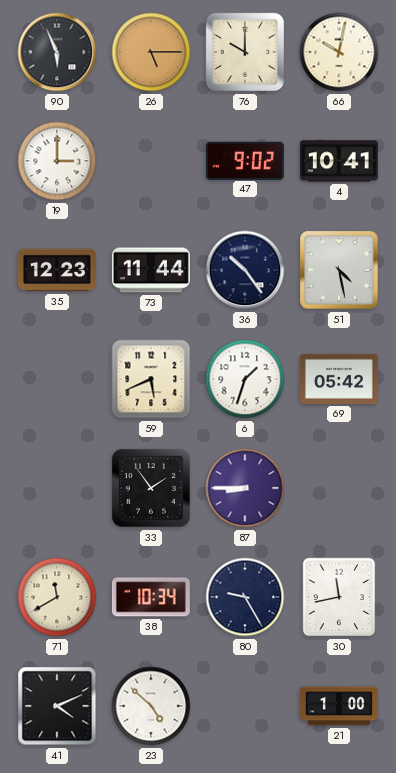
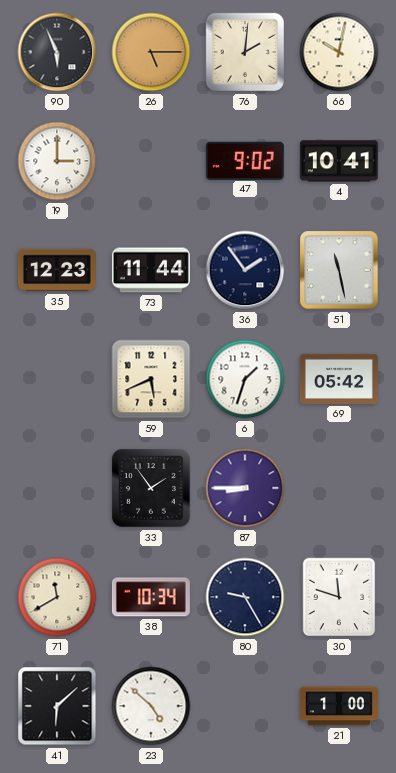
76: 10:00 -> 2:01 (245, 52)
36: 10:24 -> 1:54 (245, 270)
51: 4:28 -> 11:28 (339, 270)
30: 11:43 -> 11:48 (339, 597)
41: 4:11 -> 6:08 (57, 706)
